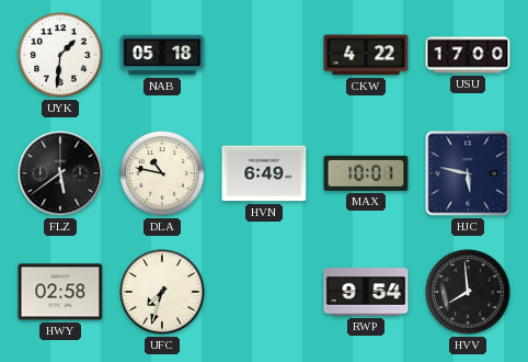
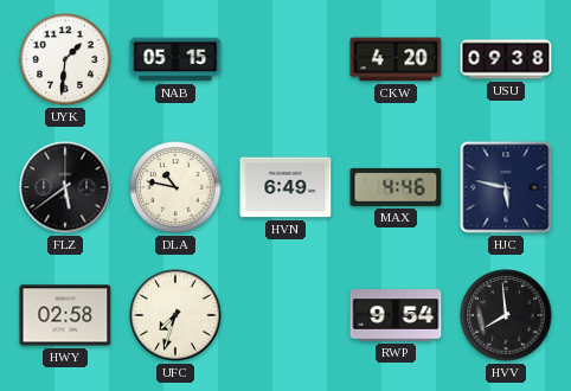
NAB: 05:18 -> 05:15 (175, 59)
CKW: 4:22 -> 4:20 (396, 59)
USU: 17:00 -> 09:38 (506, 59)
MAX: 10:01 -> 4:46 (396, 187)
